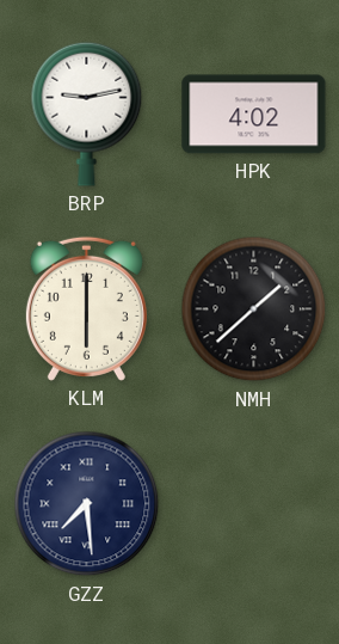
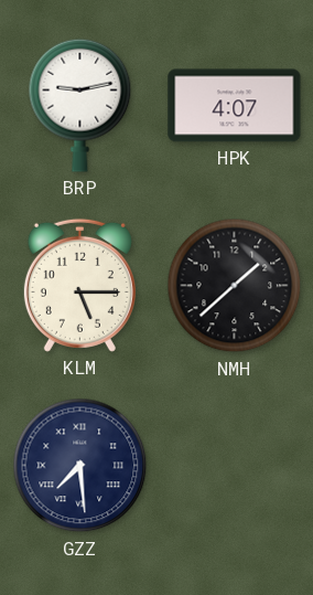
HPK: 4:02 -> 4:07 (235, 106)
KLM: 6:00 -> 5:15 (79, 285)
